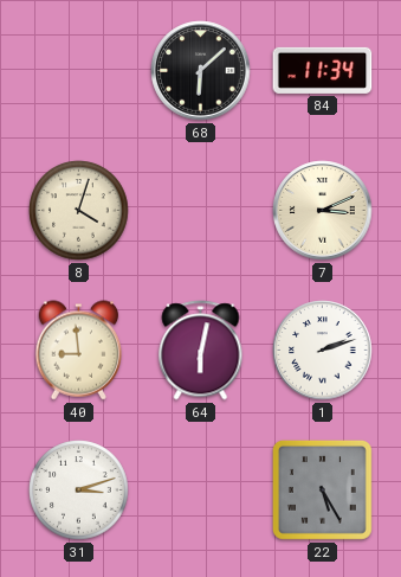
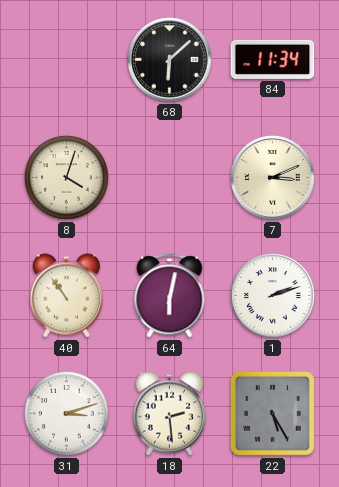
40: 8:59 -> 10:54 (67, 296)
18: none -> 2:29 (170, 414)
